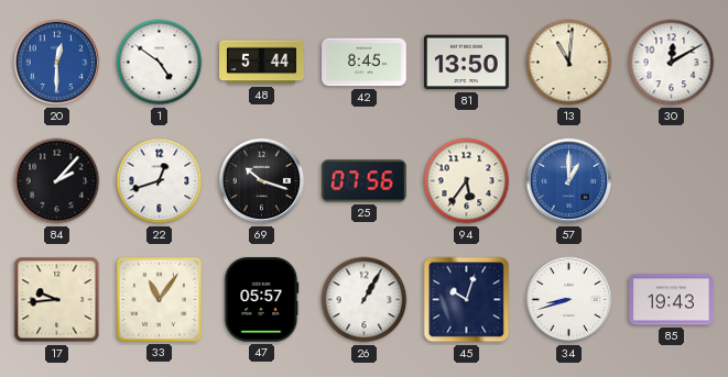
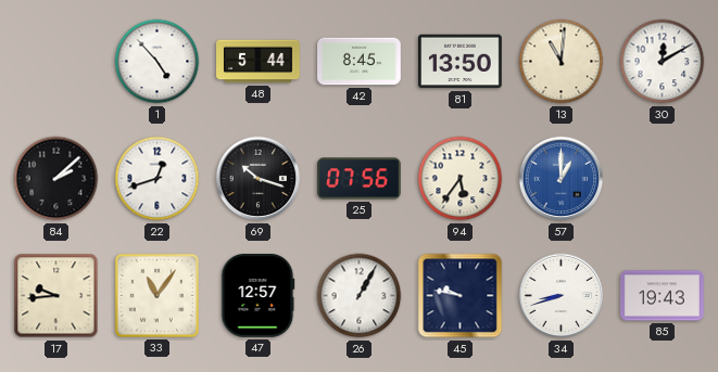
20: 12:30 -> none (57, 63)
1: 4:51 -> 4:53 (158, 62)
84: 2:07 -> 2:08 (56, 179)
47: 05:57 -> 12:57 (259, 296)
45: 10:03 -> 9:47 (461, 296)
